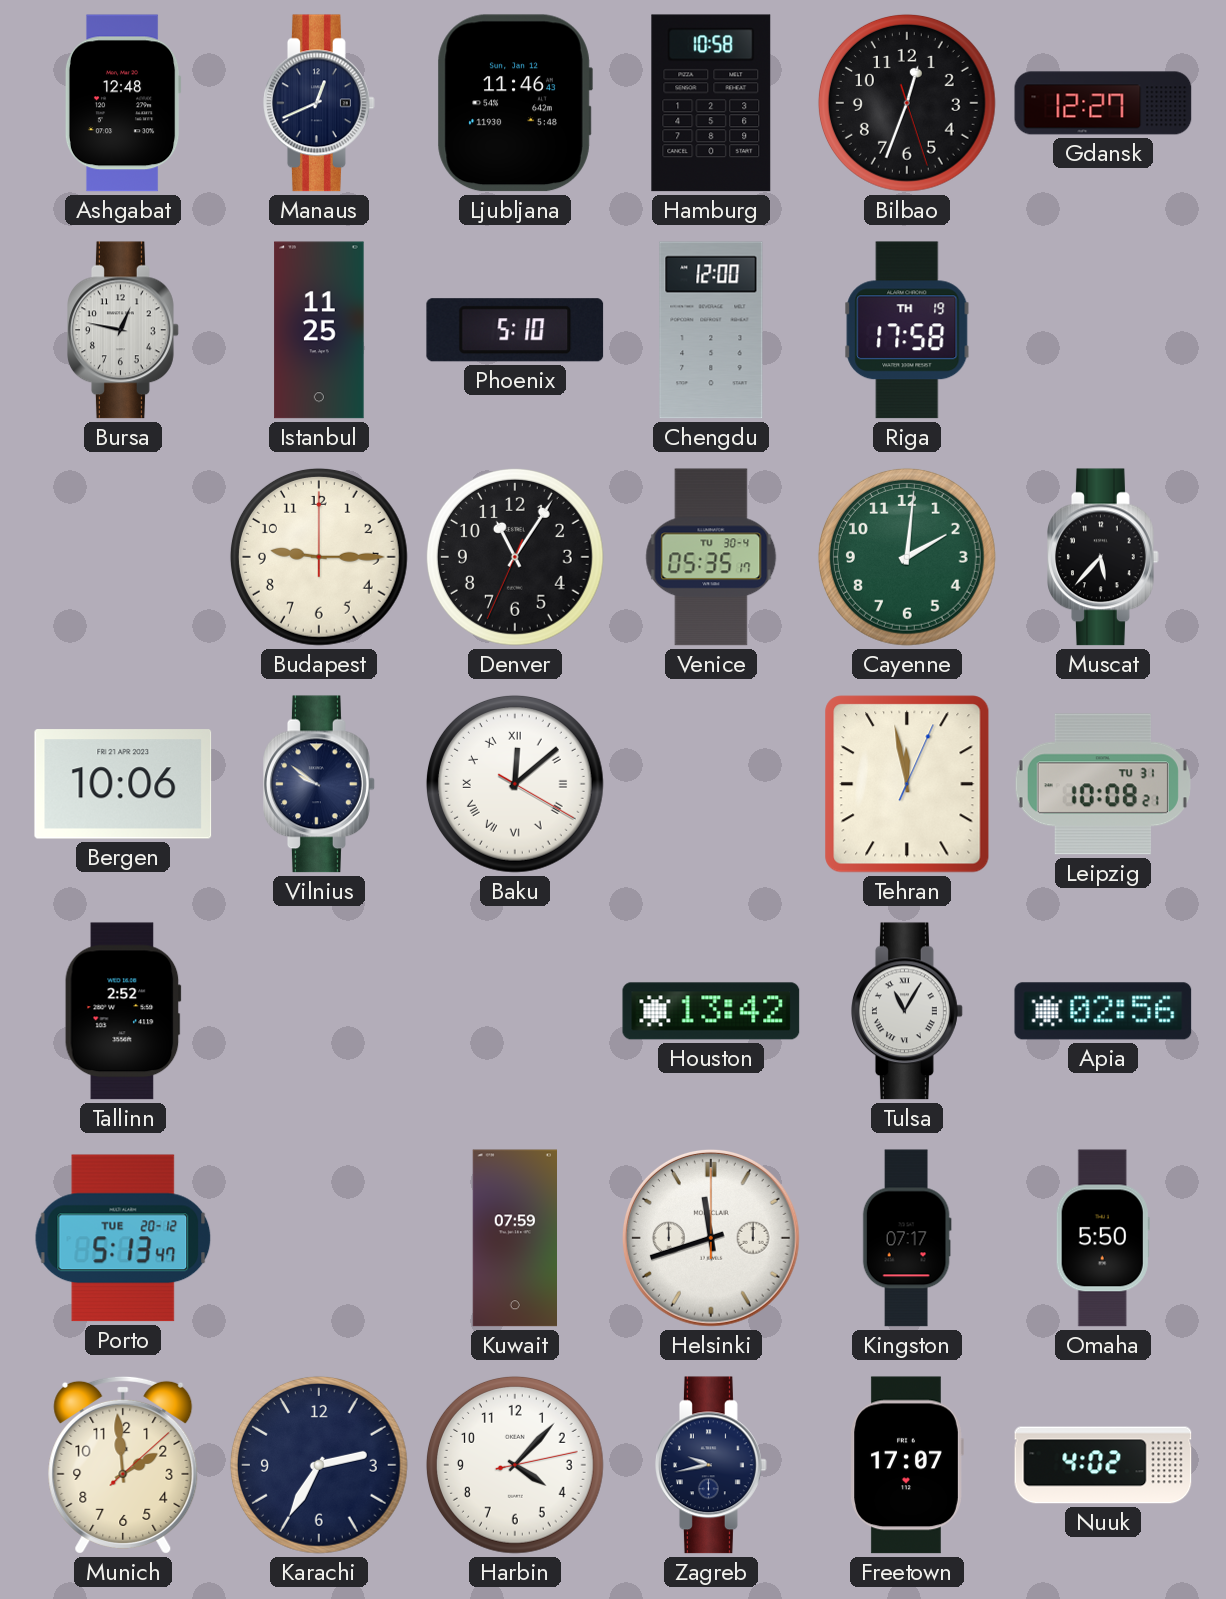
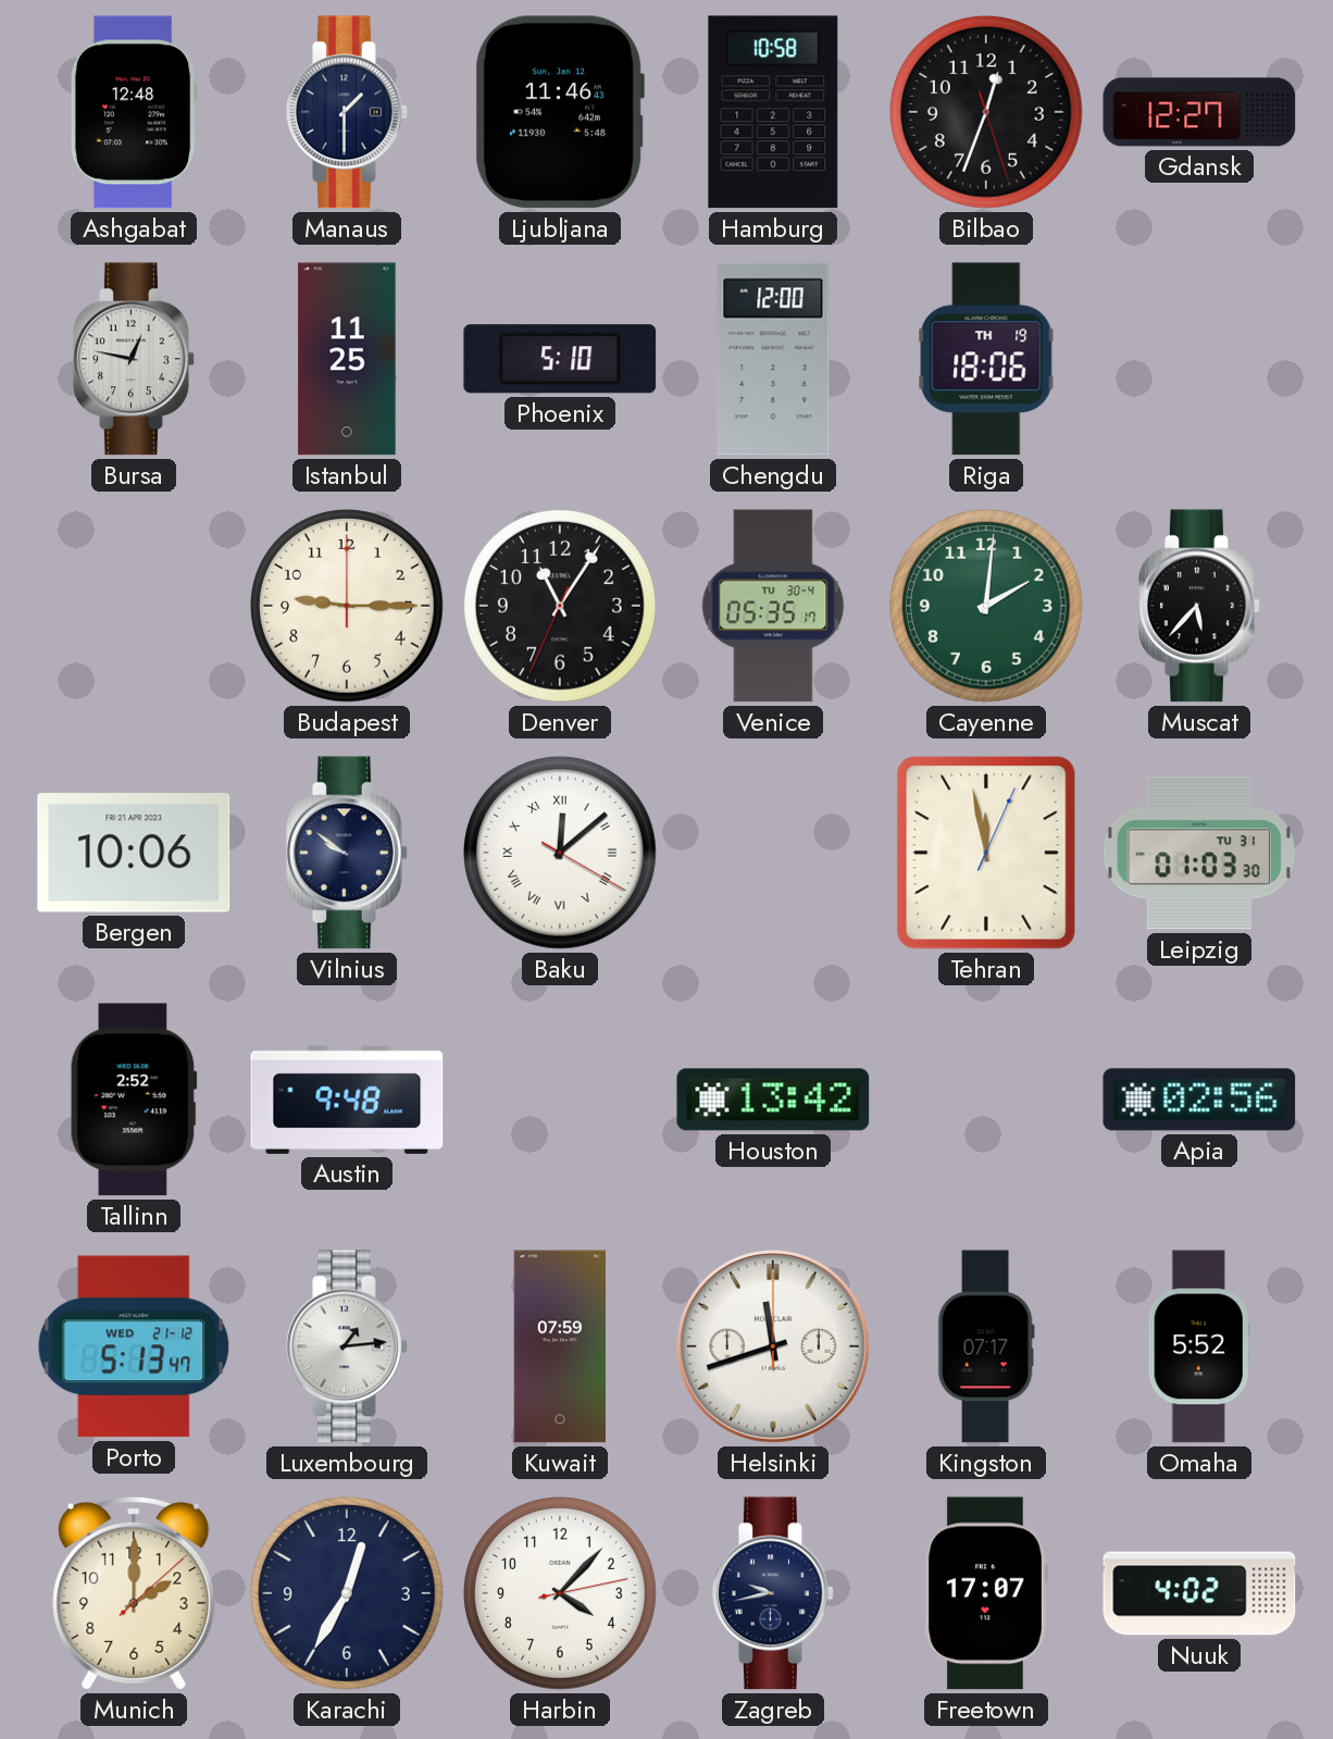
Manaus: 12:41 -> 1:30 (348, 112)
Riga: 17:58 -> 18:06 (986, 359)
Leipzig: 10:08 -> 01:03 (1199, 853)
Austin: none -> 9:48 (347, 1100)
Tulsa: 11:05 -> none (908, 1011)
Porto date: TUE 20-12 -> WED 21-12 (134, 1346)
Luxembourg: none -> 1:14 (348, 1346)
Omaha: 5:50 -> 5:52 (1199, 1346)
Munich: 1:59 -> 2:00 (134, 1593)
Karachi: 2:35 -> 12:35 (347, 1593)
